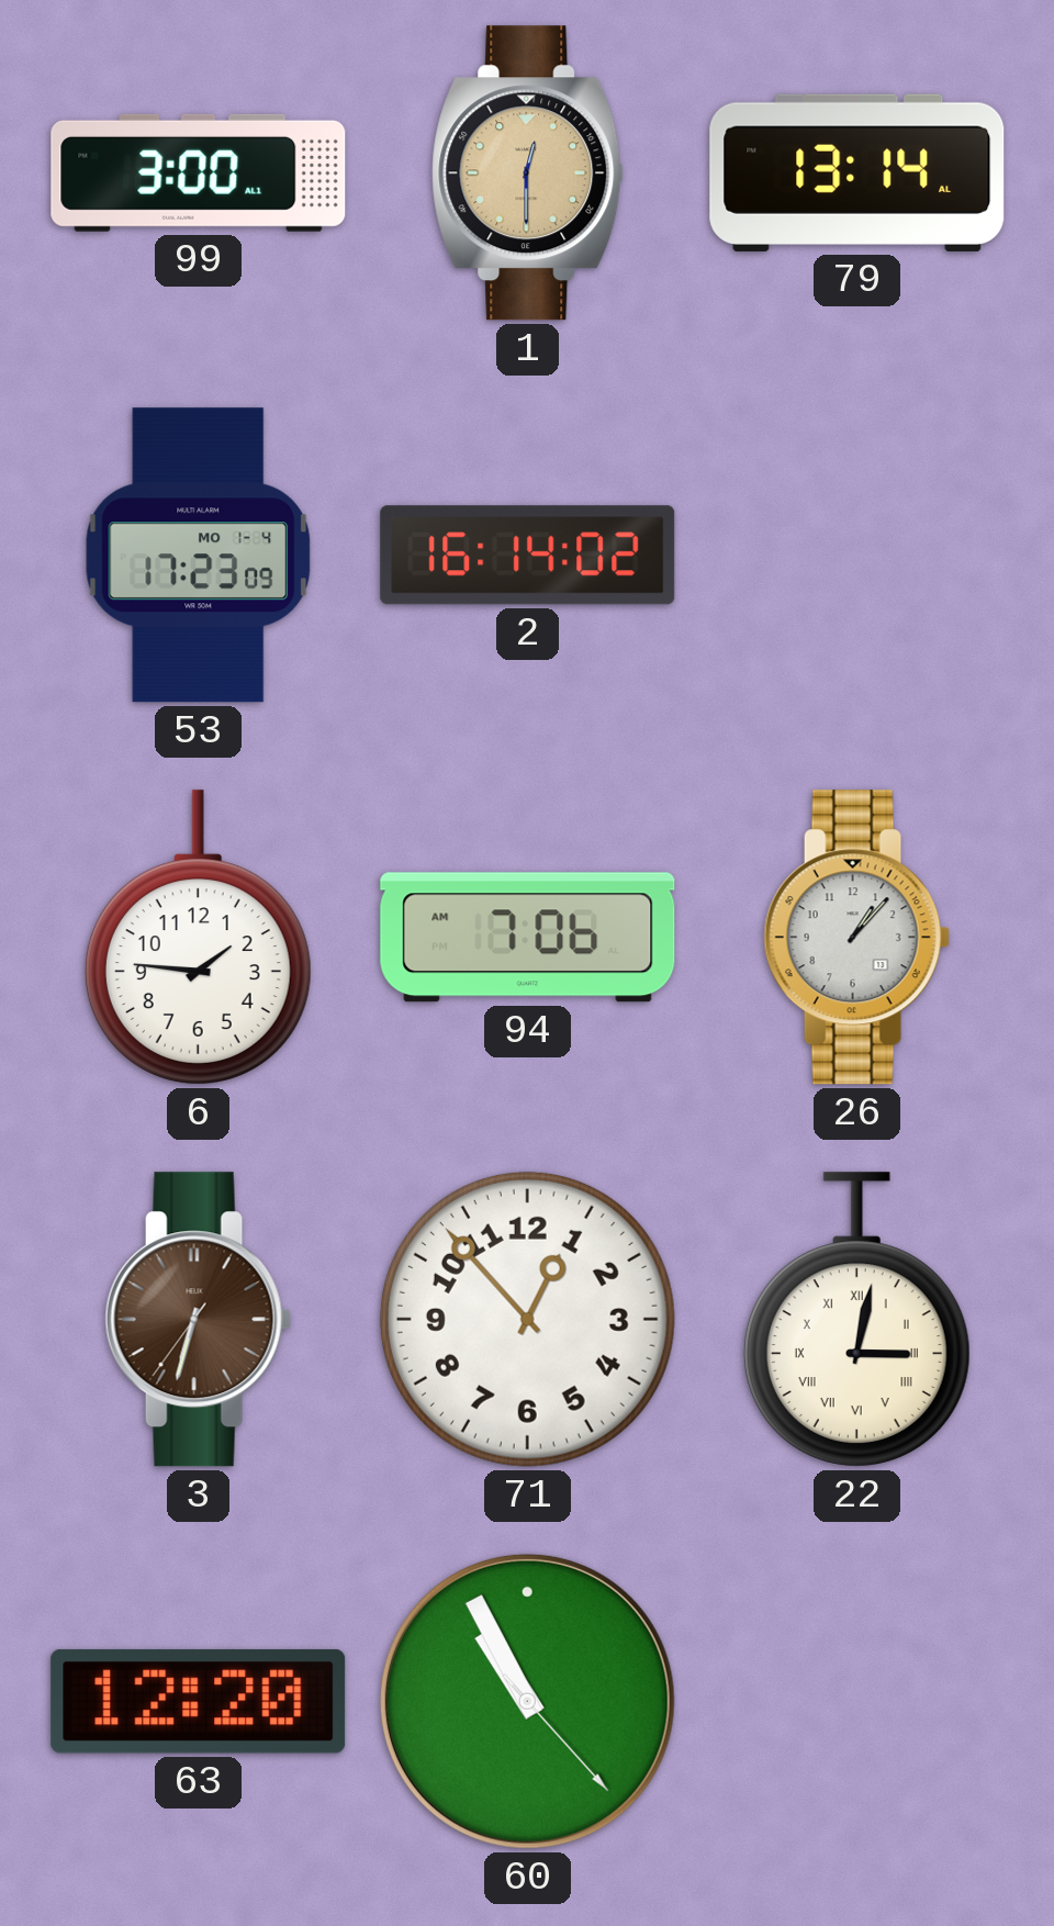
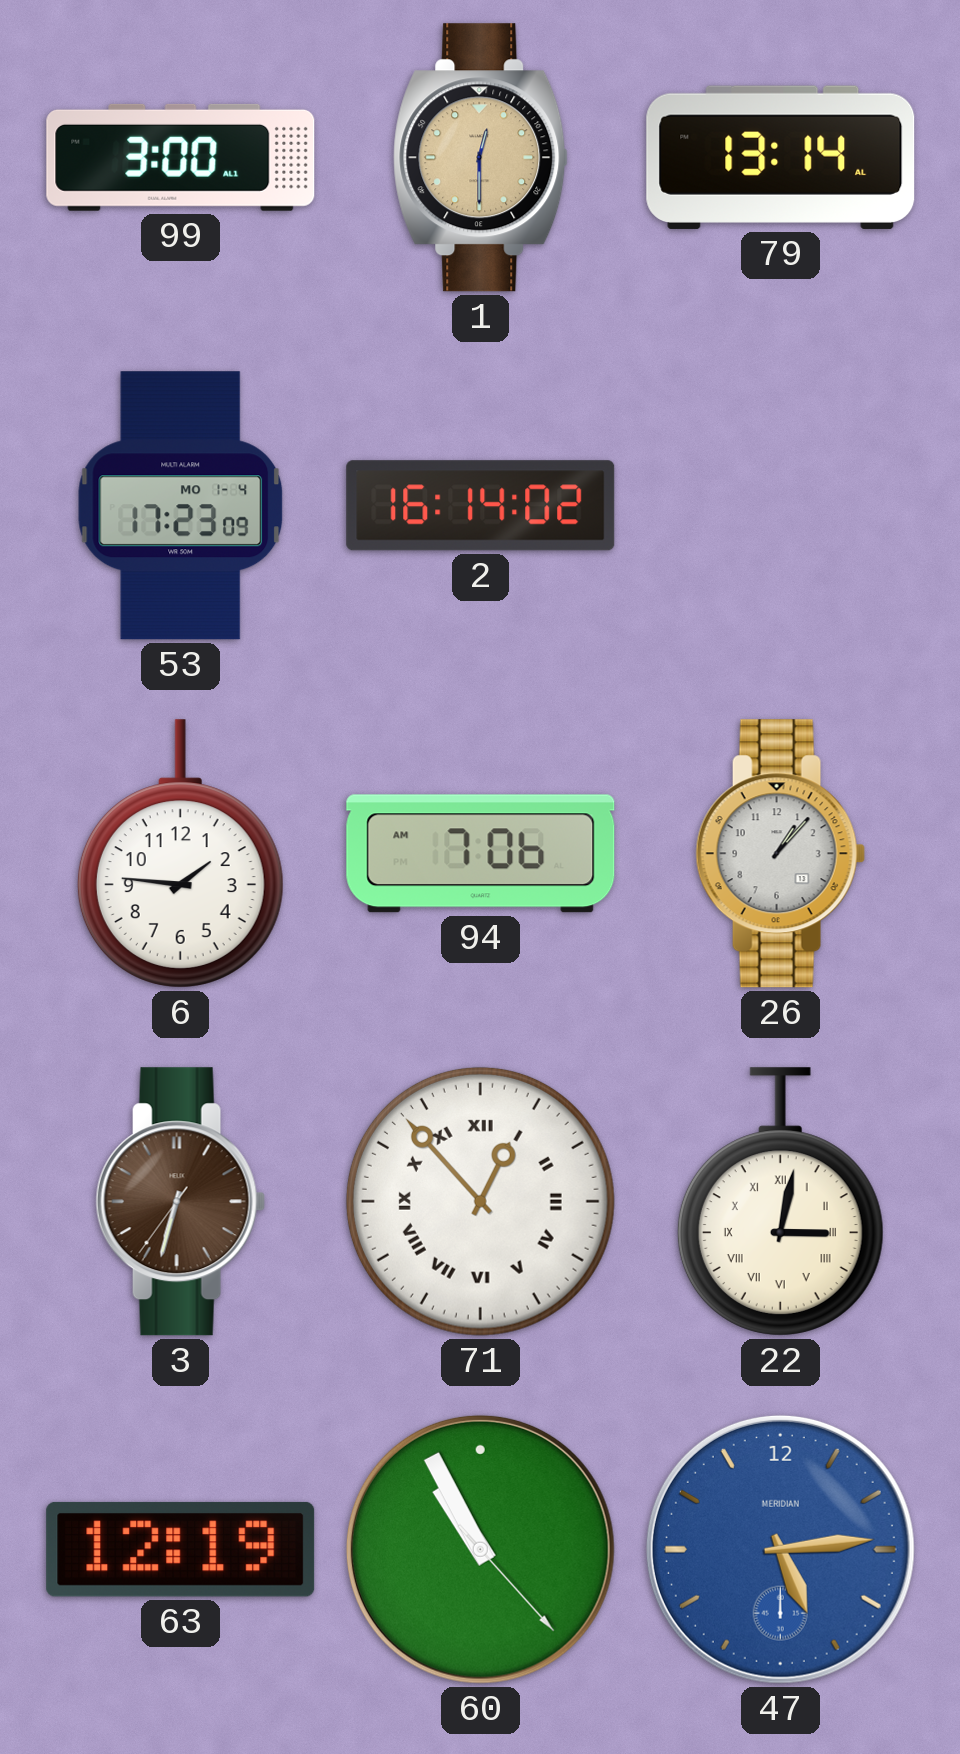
71 numerals: Arabic -> Roman (480, 1201)
63: 12:20 -> 12:19 (181, 1549)
47: none -> 5:14 (780, 1549)
